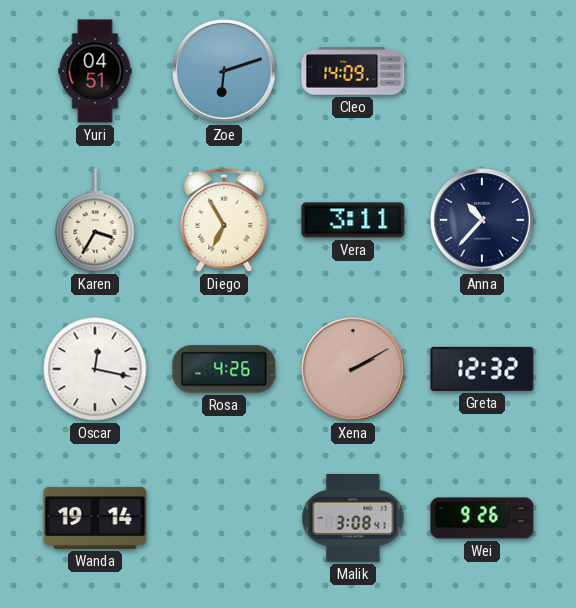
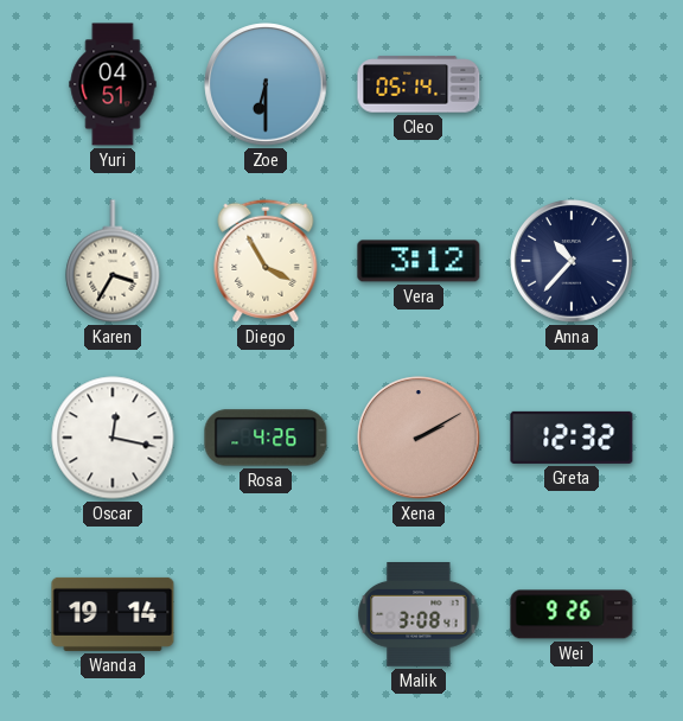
Zoe: 6:12 -> 6:30 (266, 84)
Cleo: 14:09 -> 05:14 (419, 84)
Diego: 6:55 -> 3:55 (266, 261)
Vera: 3:11 -> 3:12 (419, 261)
